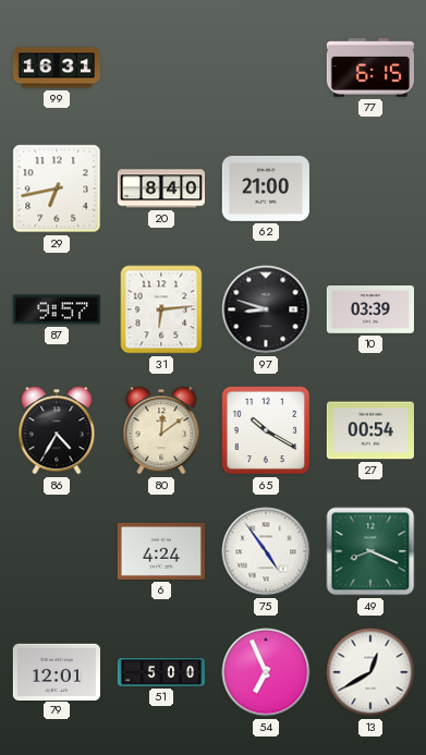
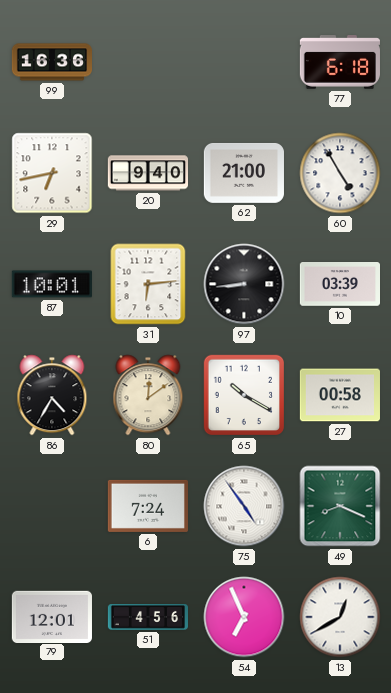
99: 16:31 -> 16:36 (51, 62)
77: 6:15 -> 6:18 (340, 63)
20: 8:40 -> 9:40 (147, 173)
60: none -> 4:55 (340, 173)
87: 9:57 -> 10:01 (52, 284)
97: 8:48 -> 8:44 (244, 284)
27: 00:54 -> 00:58 (340, 395)
6: 4:24 -> 7:24 (148, 506)
51: 5:00 -> 4:56 (147, 617)
